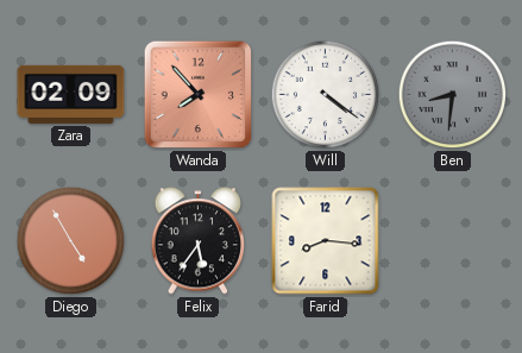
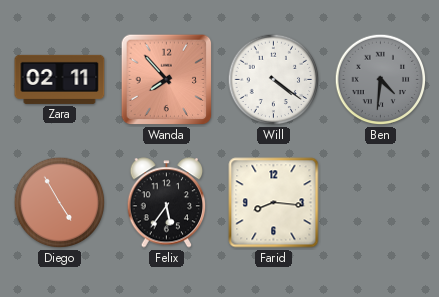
Zara: 02:09 -> 02:11 (60, 79)
Ben: 8:31 -> 4:31 (381, 80)
